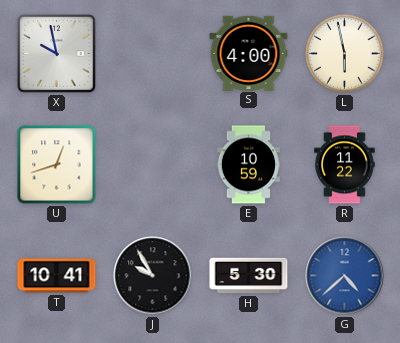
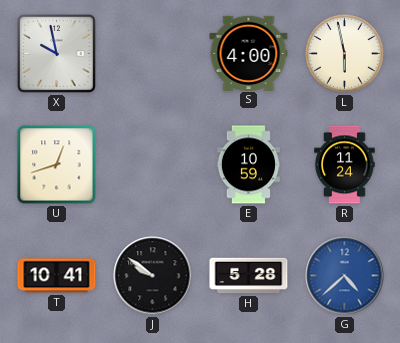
R: 11:22 -> 11:24 (345, 165)
J: 9:55 -> 9:51 (153, 276)
H: 5:30 -> 5:28 (249, 276)
